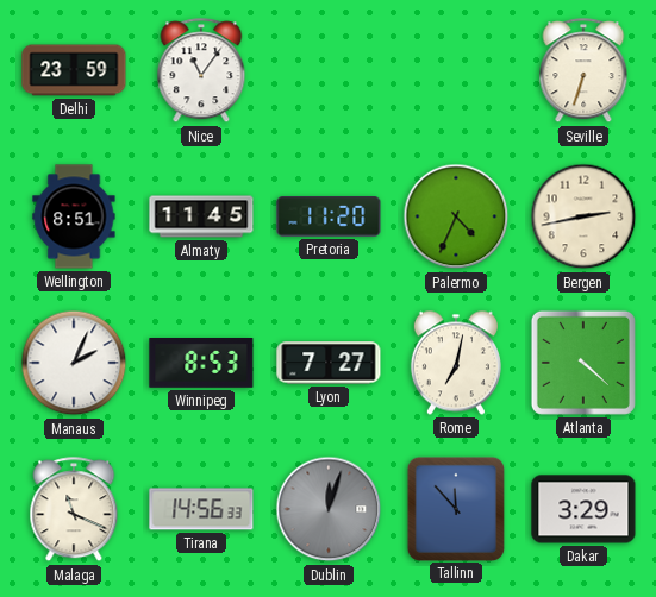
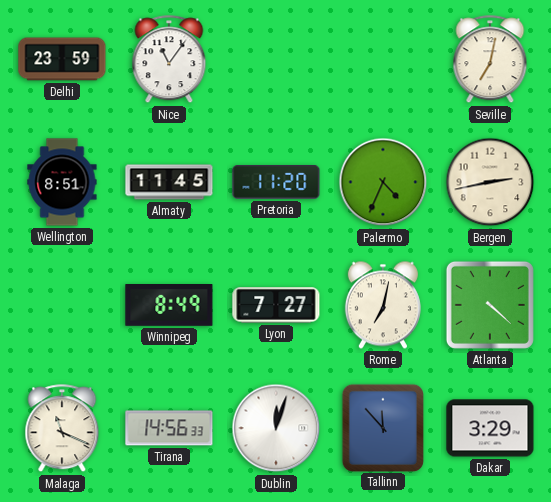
Seville: 6:33 -> 7:02 (490, 60)
Manaus: 2:04 -> none (74, 363)
Winnipeg: 8:53 -> 8:49 (169, 306)
Dublin dial: grey -> white (276, 428)
